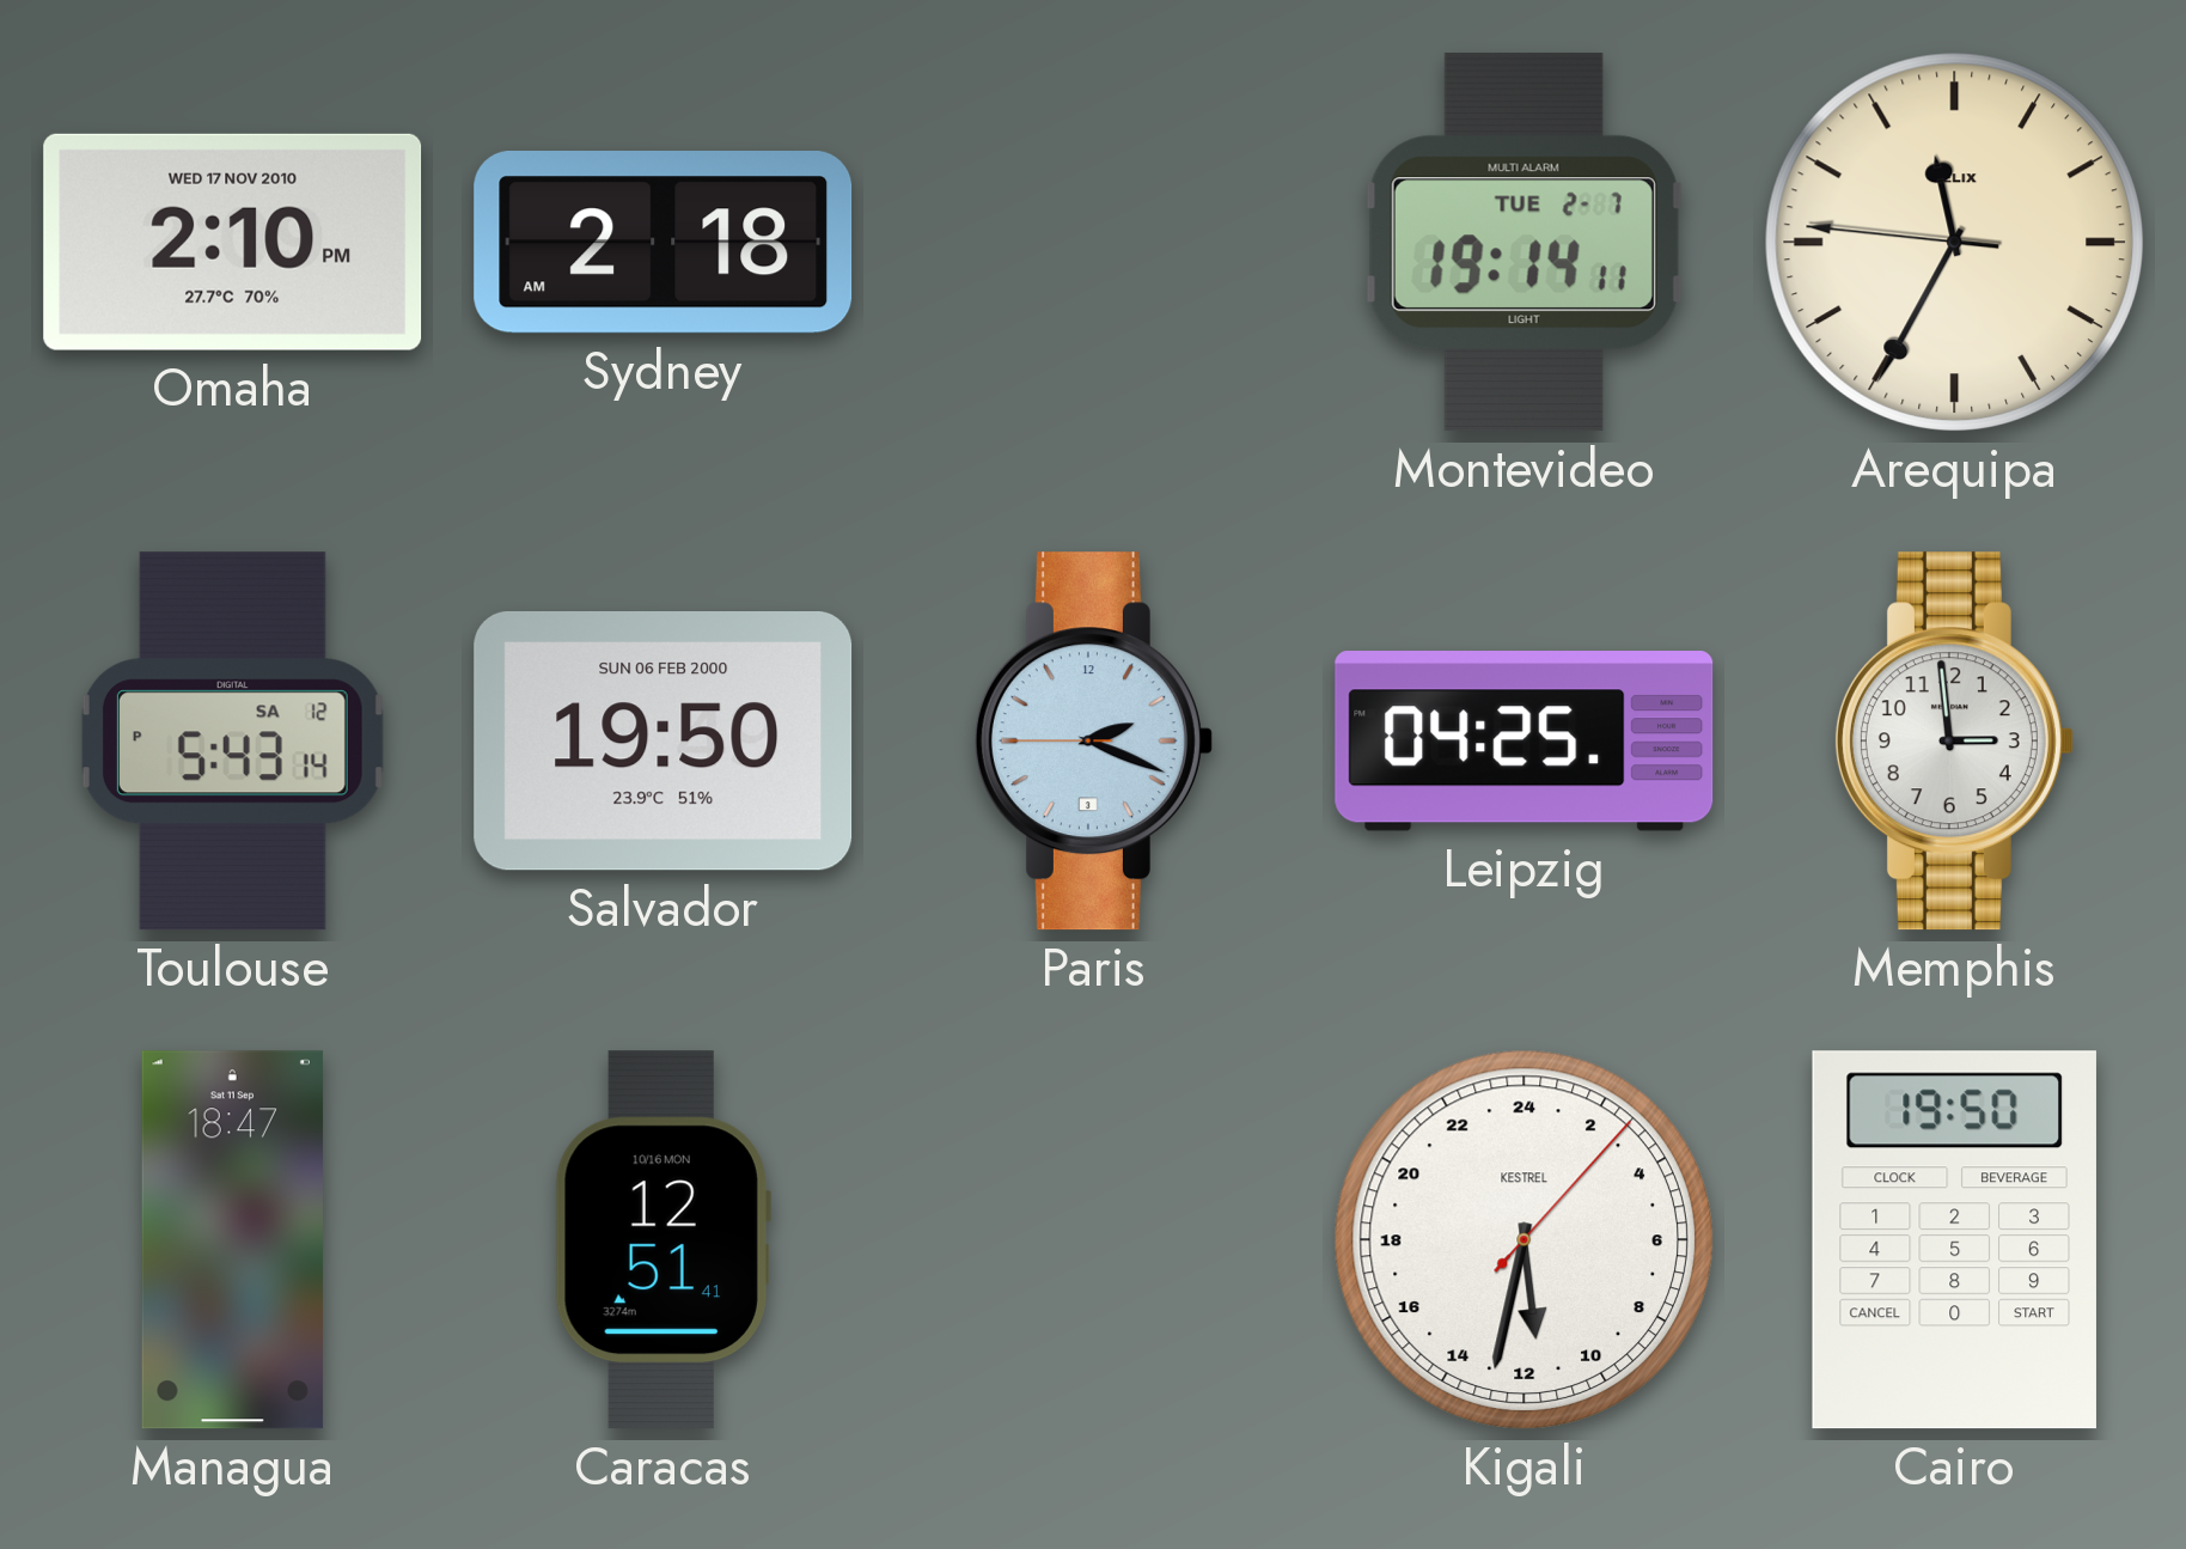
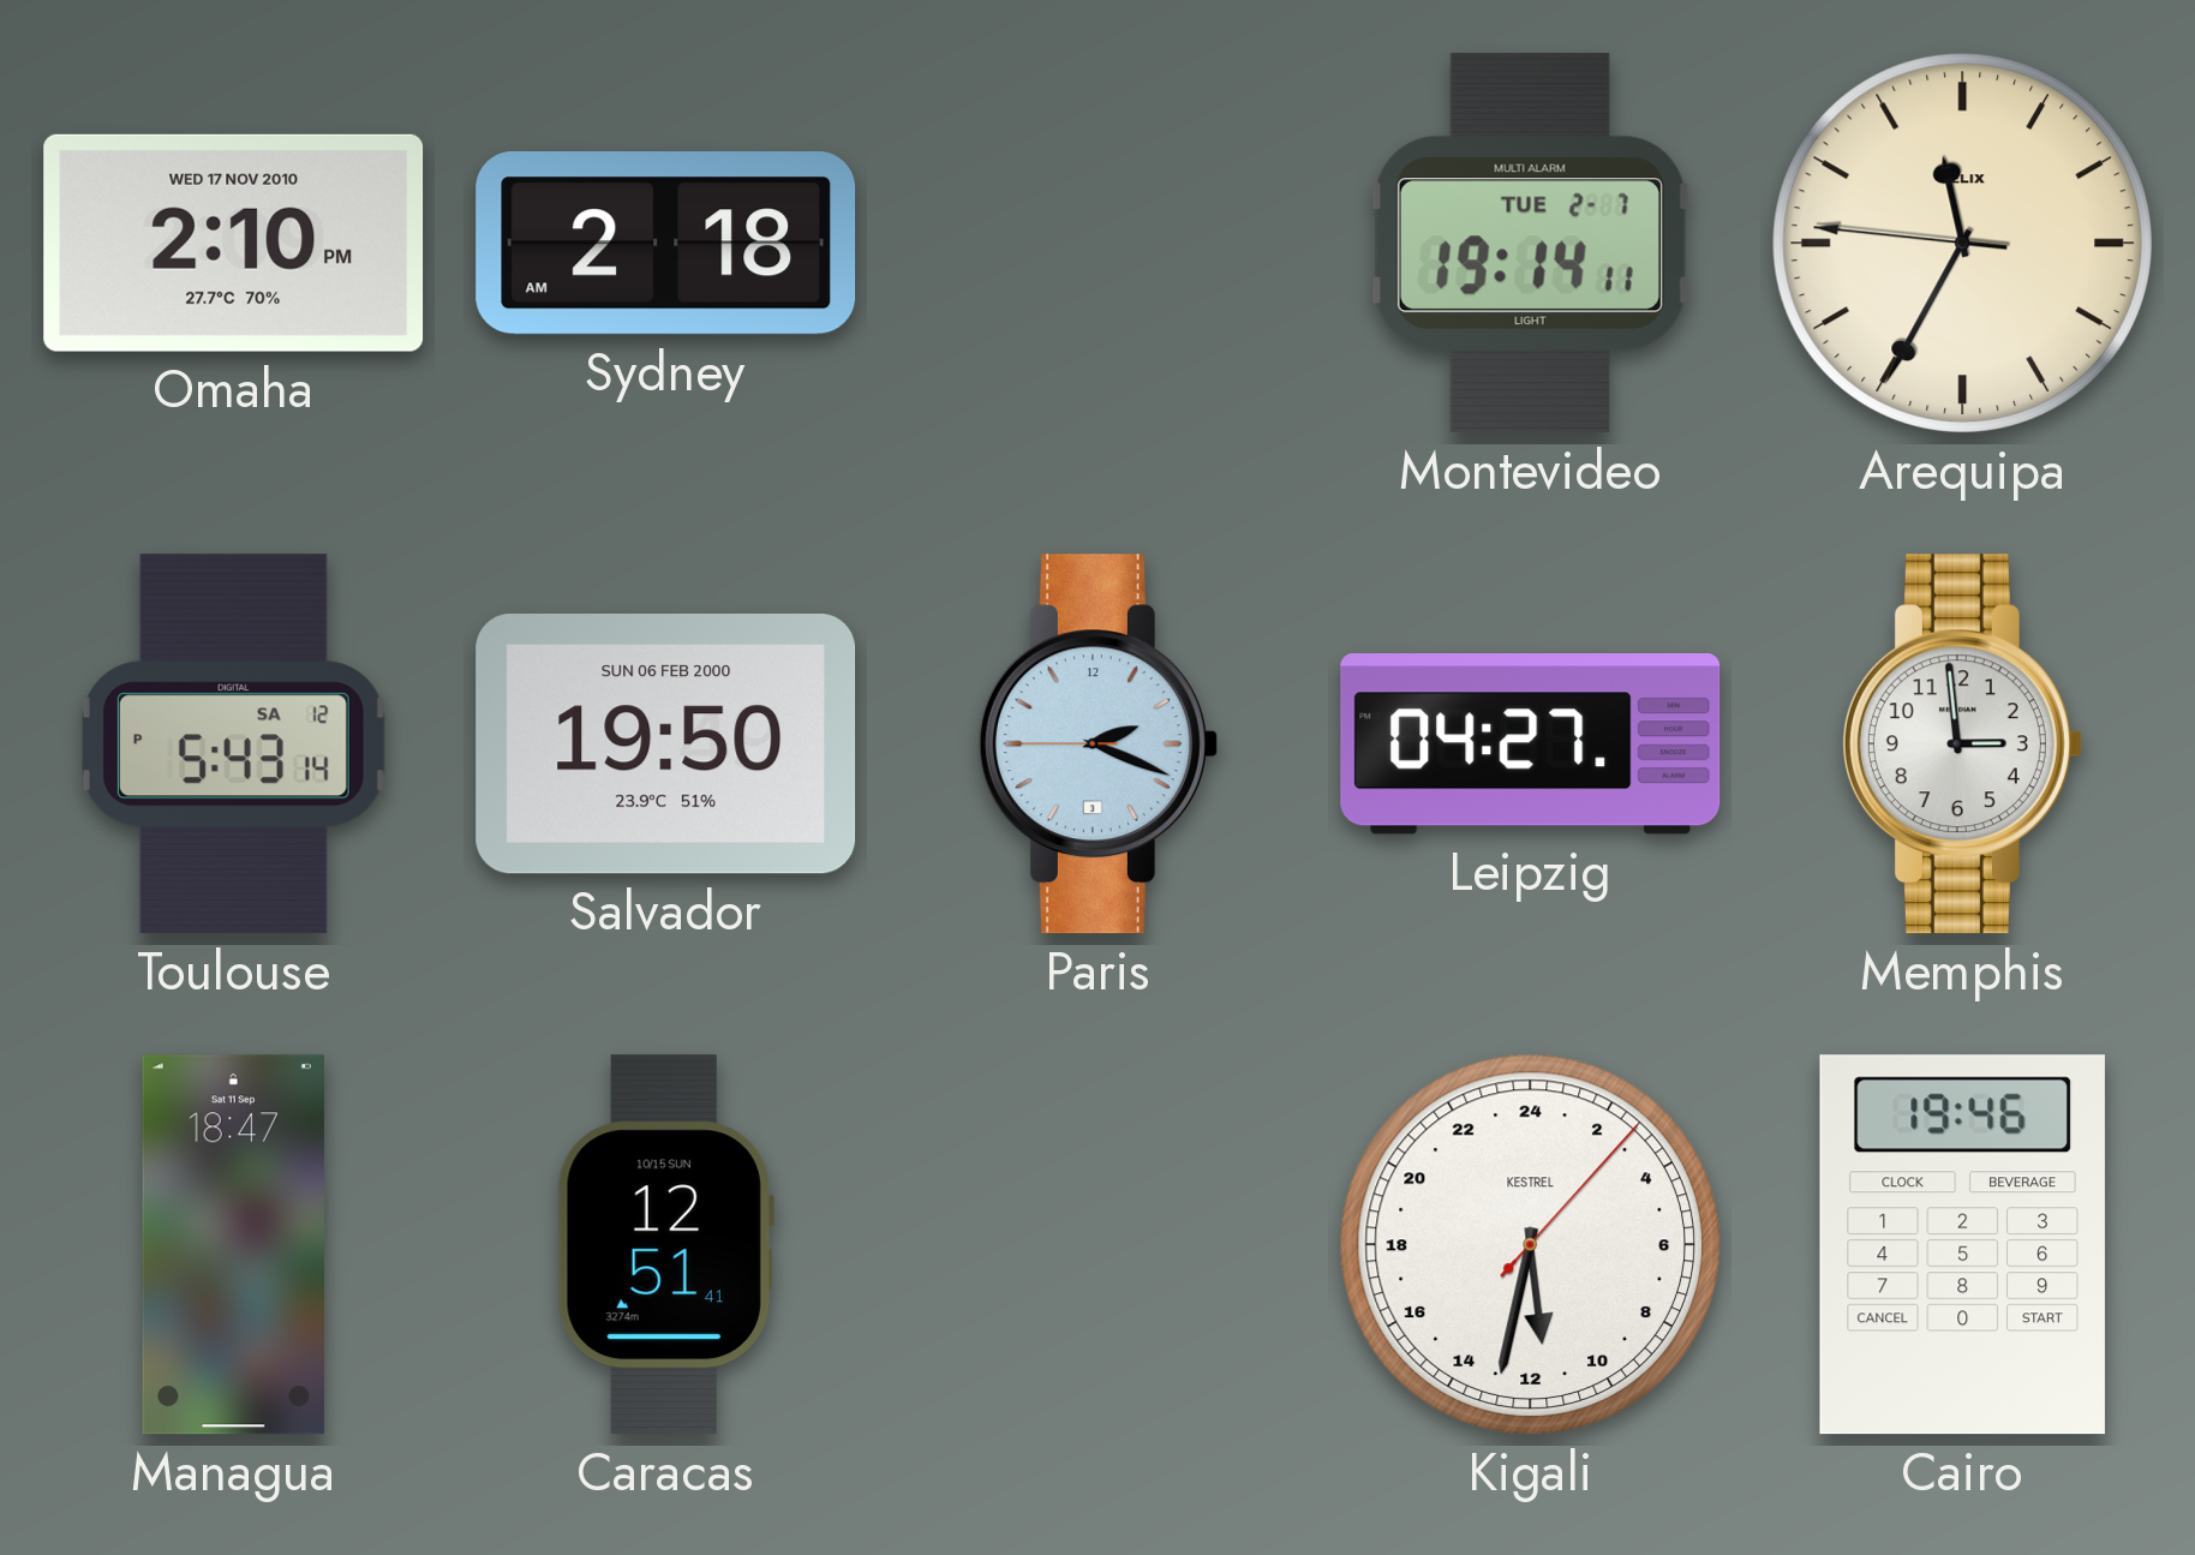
Leipzig: 04:25 -> 04:27 (1531, 744)
Caracas date: 10/16 MON -> 10/15 SUN (665, 1245)
Cairo: 19:50 -> 19:46 (1962, 1245)
